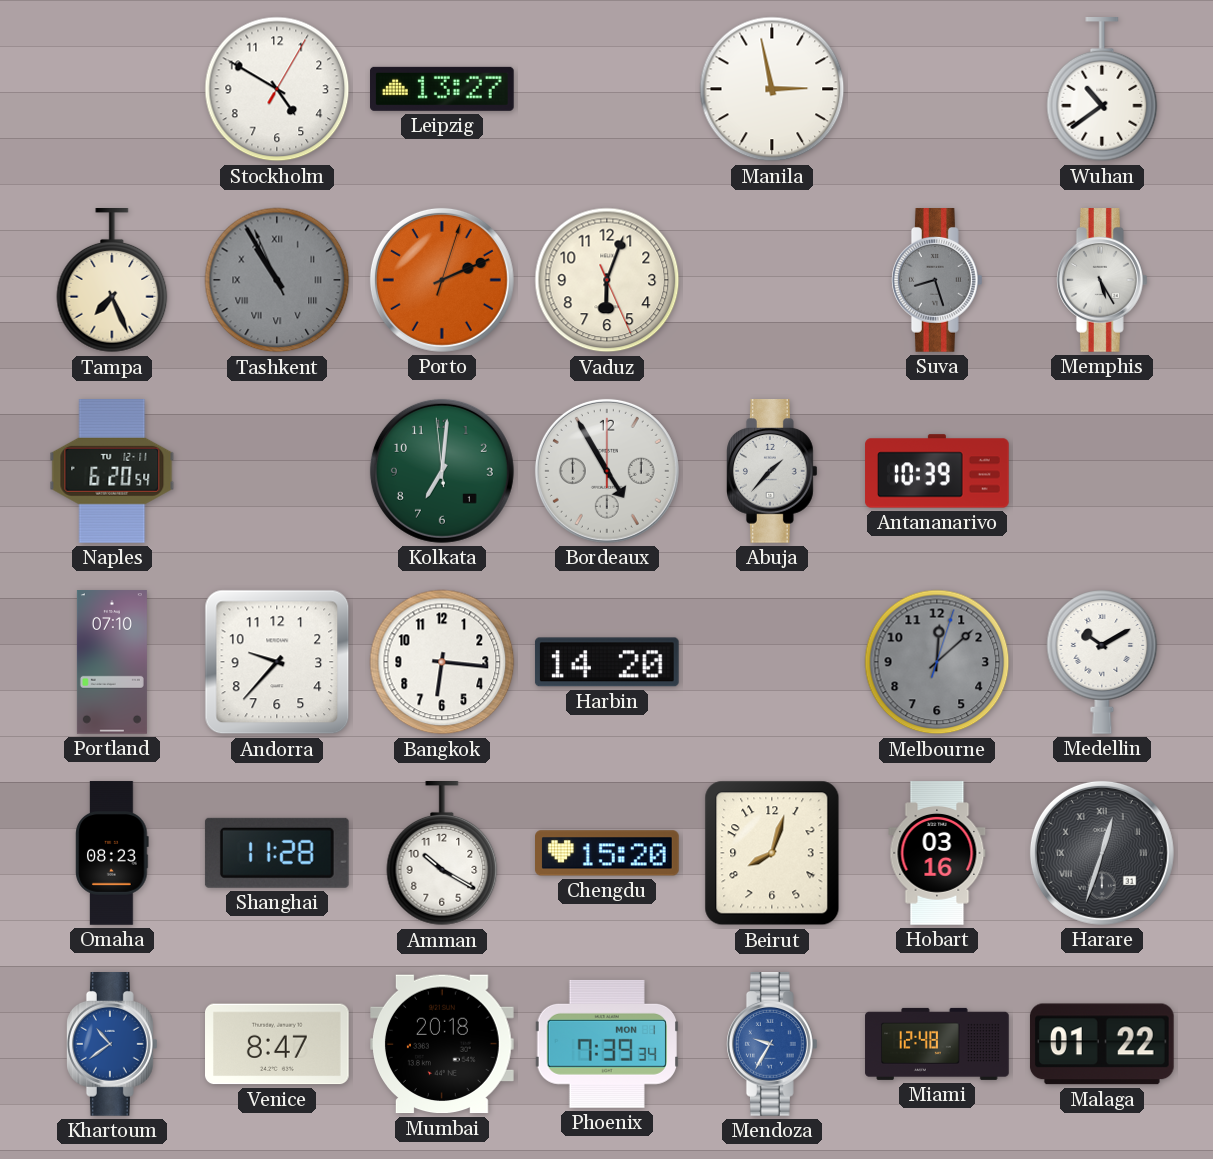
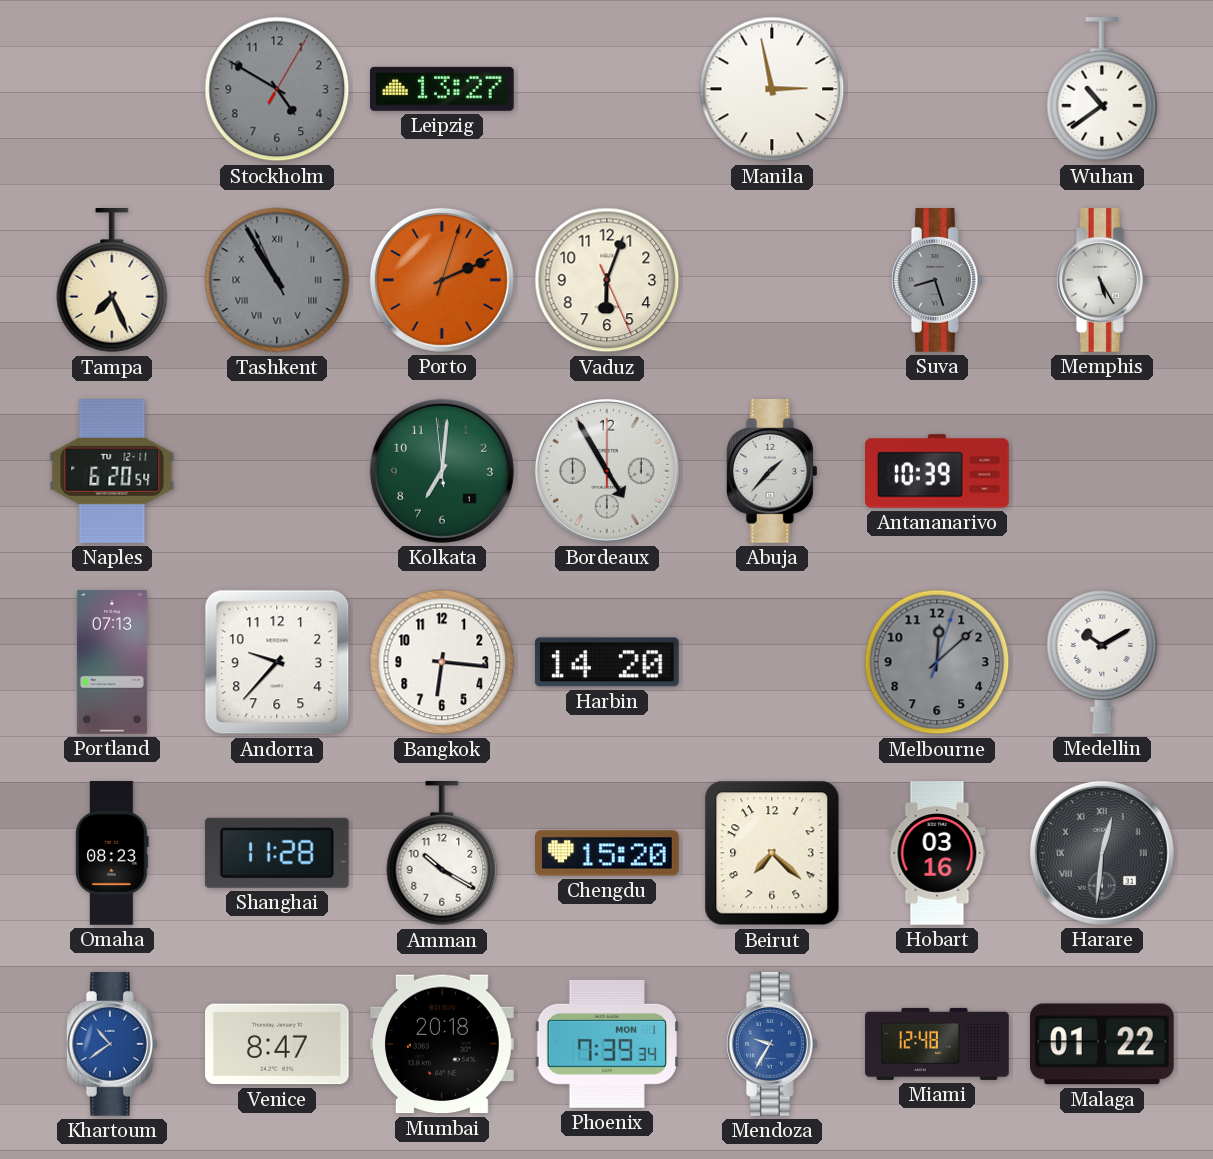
Stockholm dial: white -> grey (277, 89)
Portland: 07:10 -> 07:13 (112, 662)
Beirut: 8:03 -> 7:22 (772, 853)
Harare: 12:33 -> 12:31 (1102, 853)
